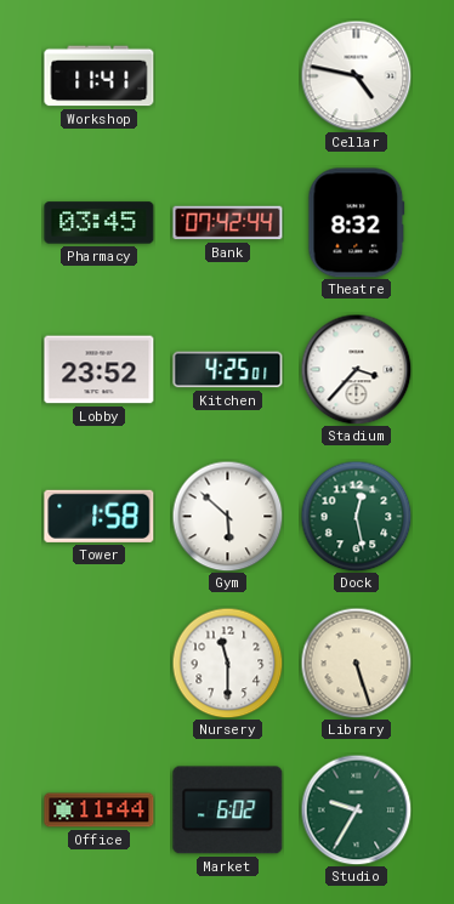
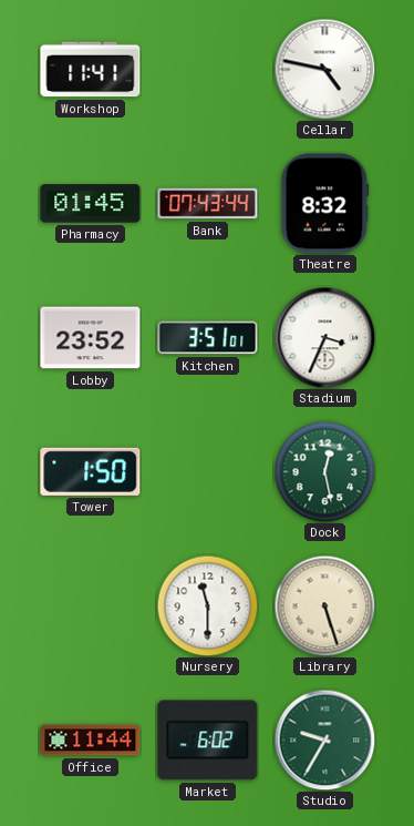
Pharmacy: 03:45 -> 01:45 (91, 204)
Bank: 07:42 -> 07:43 (208, 204)
Kitchen: 4:25 -> 3:51 (208, 338)
Stadium: 3:37 -> 3:34 (324, 337)
Tower: 1:58 -> 1:50 (91, 471)
Gym: 5:52 -> none (227, 516)
